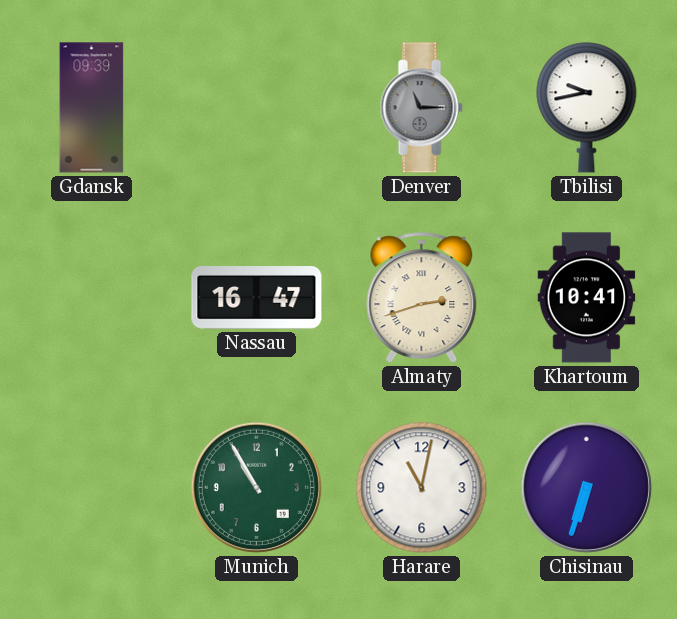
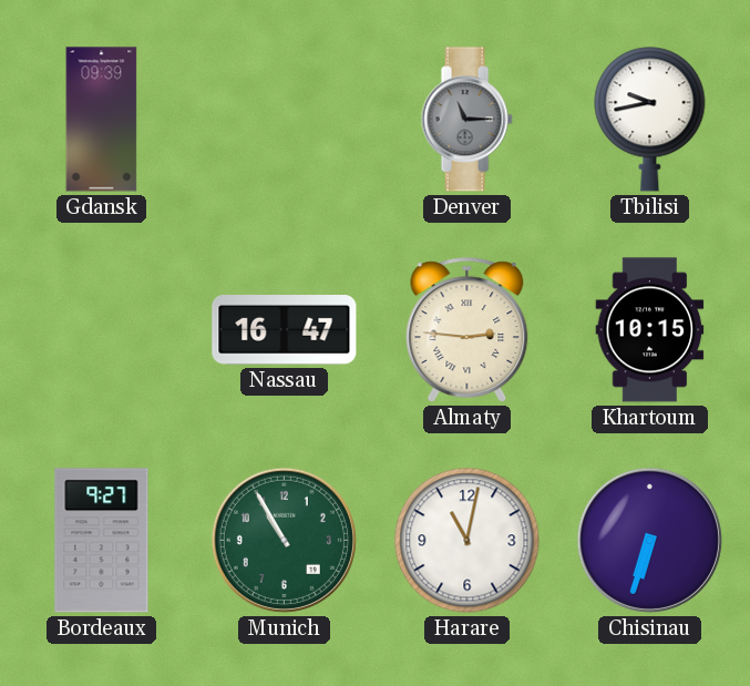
Almaty: 2:42 -> 2:46 (468, 330)
Khartoum: 10:41 -> 10:15 (650, 330)
Bordeaux: none -> 9:27 (102, 541)
